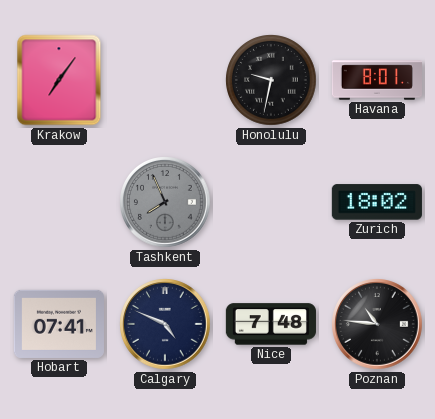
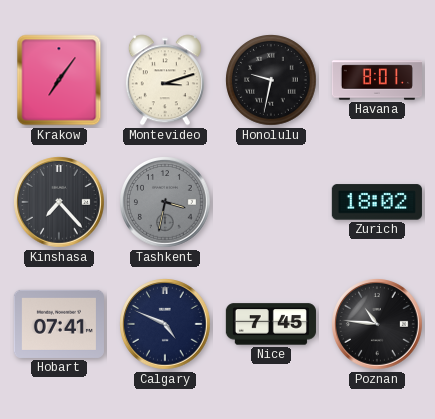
Montevideo: none -> 3:12 (165, 80)
Kinshasa: none -> 7:23 (60, 203)
Tashkent: 7:56 -> 3:32 (166, 203)
Nice: 7:48 -> 7:45 (271, 324)
